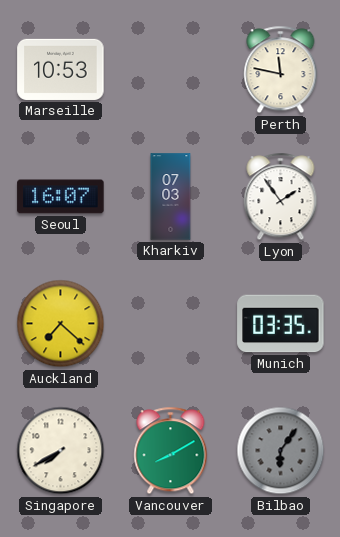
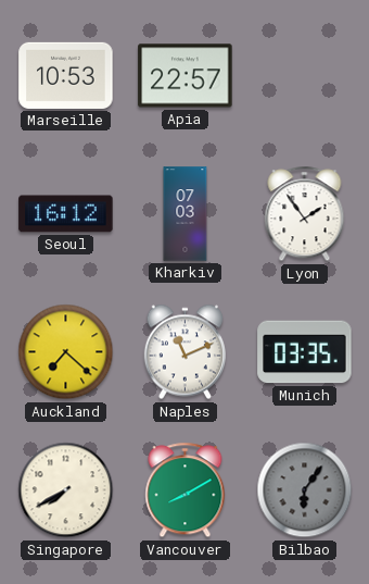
Apia: none -> 22:57 (186, 76)
Perth: 11:47 -> none (281, 70)
Seoul: 16:07 -> 16:12 (66, 214)
Naples: none -> 11:11 (184, 352)
